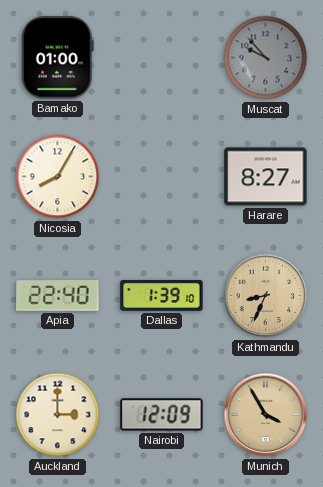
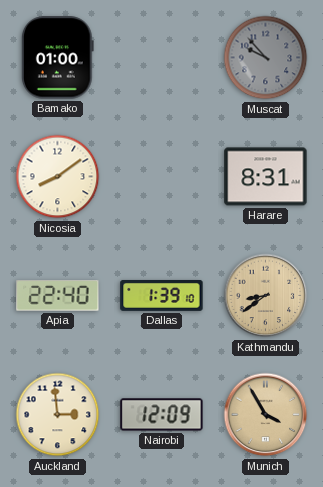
Nicosia: 8:05 -> 8:09 (58, 177)
Harare: 8:27 -> 8:31 (266, 177)
Kathmandu: 8:34 -> 8:39 (266, 296)
Auckland: 3:00 -> 2:59 (58, 415)
